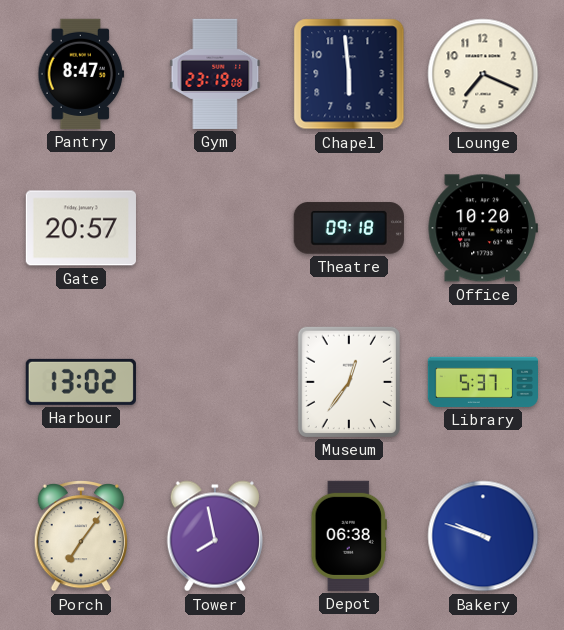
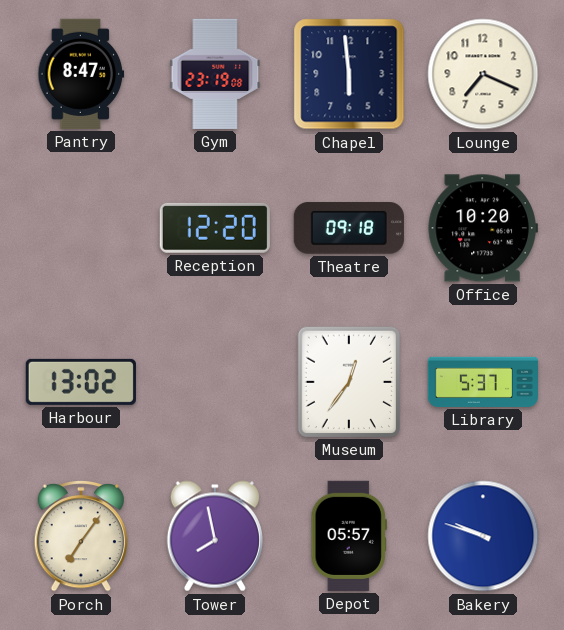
Gate: 20:57 -> none (81, 228)
Reception: none -> 12:20 (215, 228)
Depot: 06:38 -> 05:57 (349, 536)
